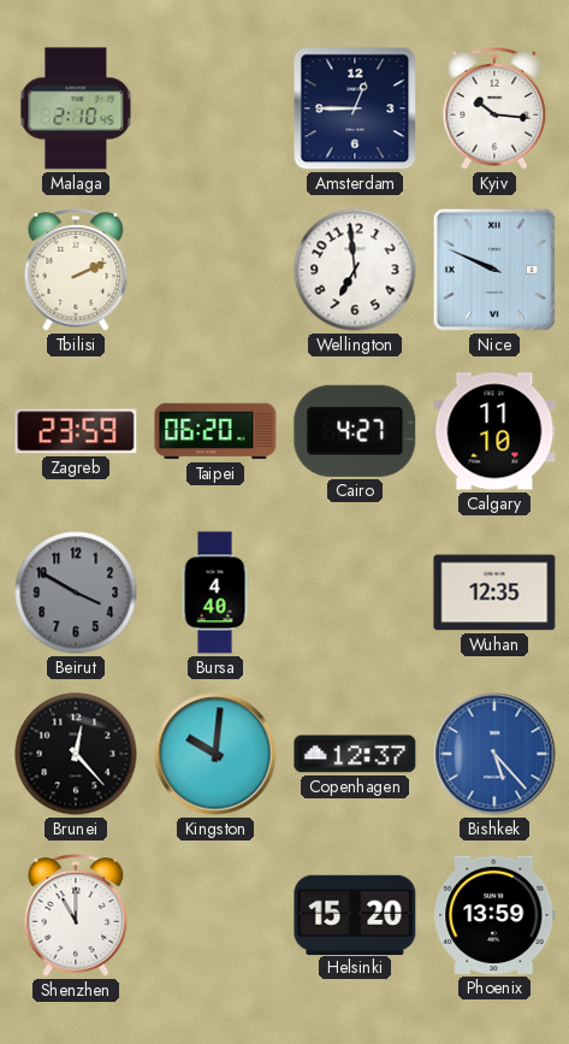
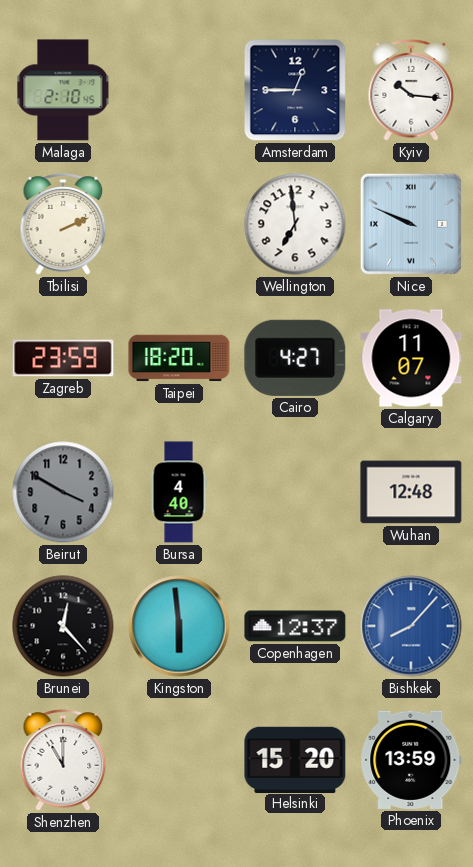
Taipei: 06:20 -> 18:20 (179, 358)
Calgary: 11:10 -> 11:07 (411, 358)
Wuhan: 12:35 -> 12:48 (411, 492)
Kingston: 10:01 -> 5:59 (179, 626)
Bishkek: 5:23 -> 8:07 (411, 626)
